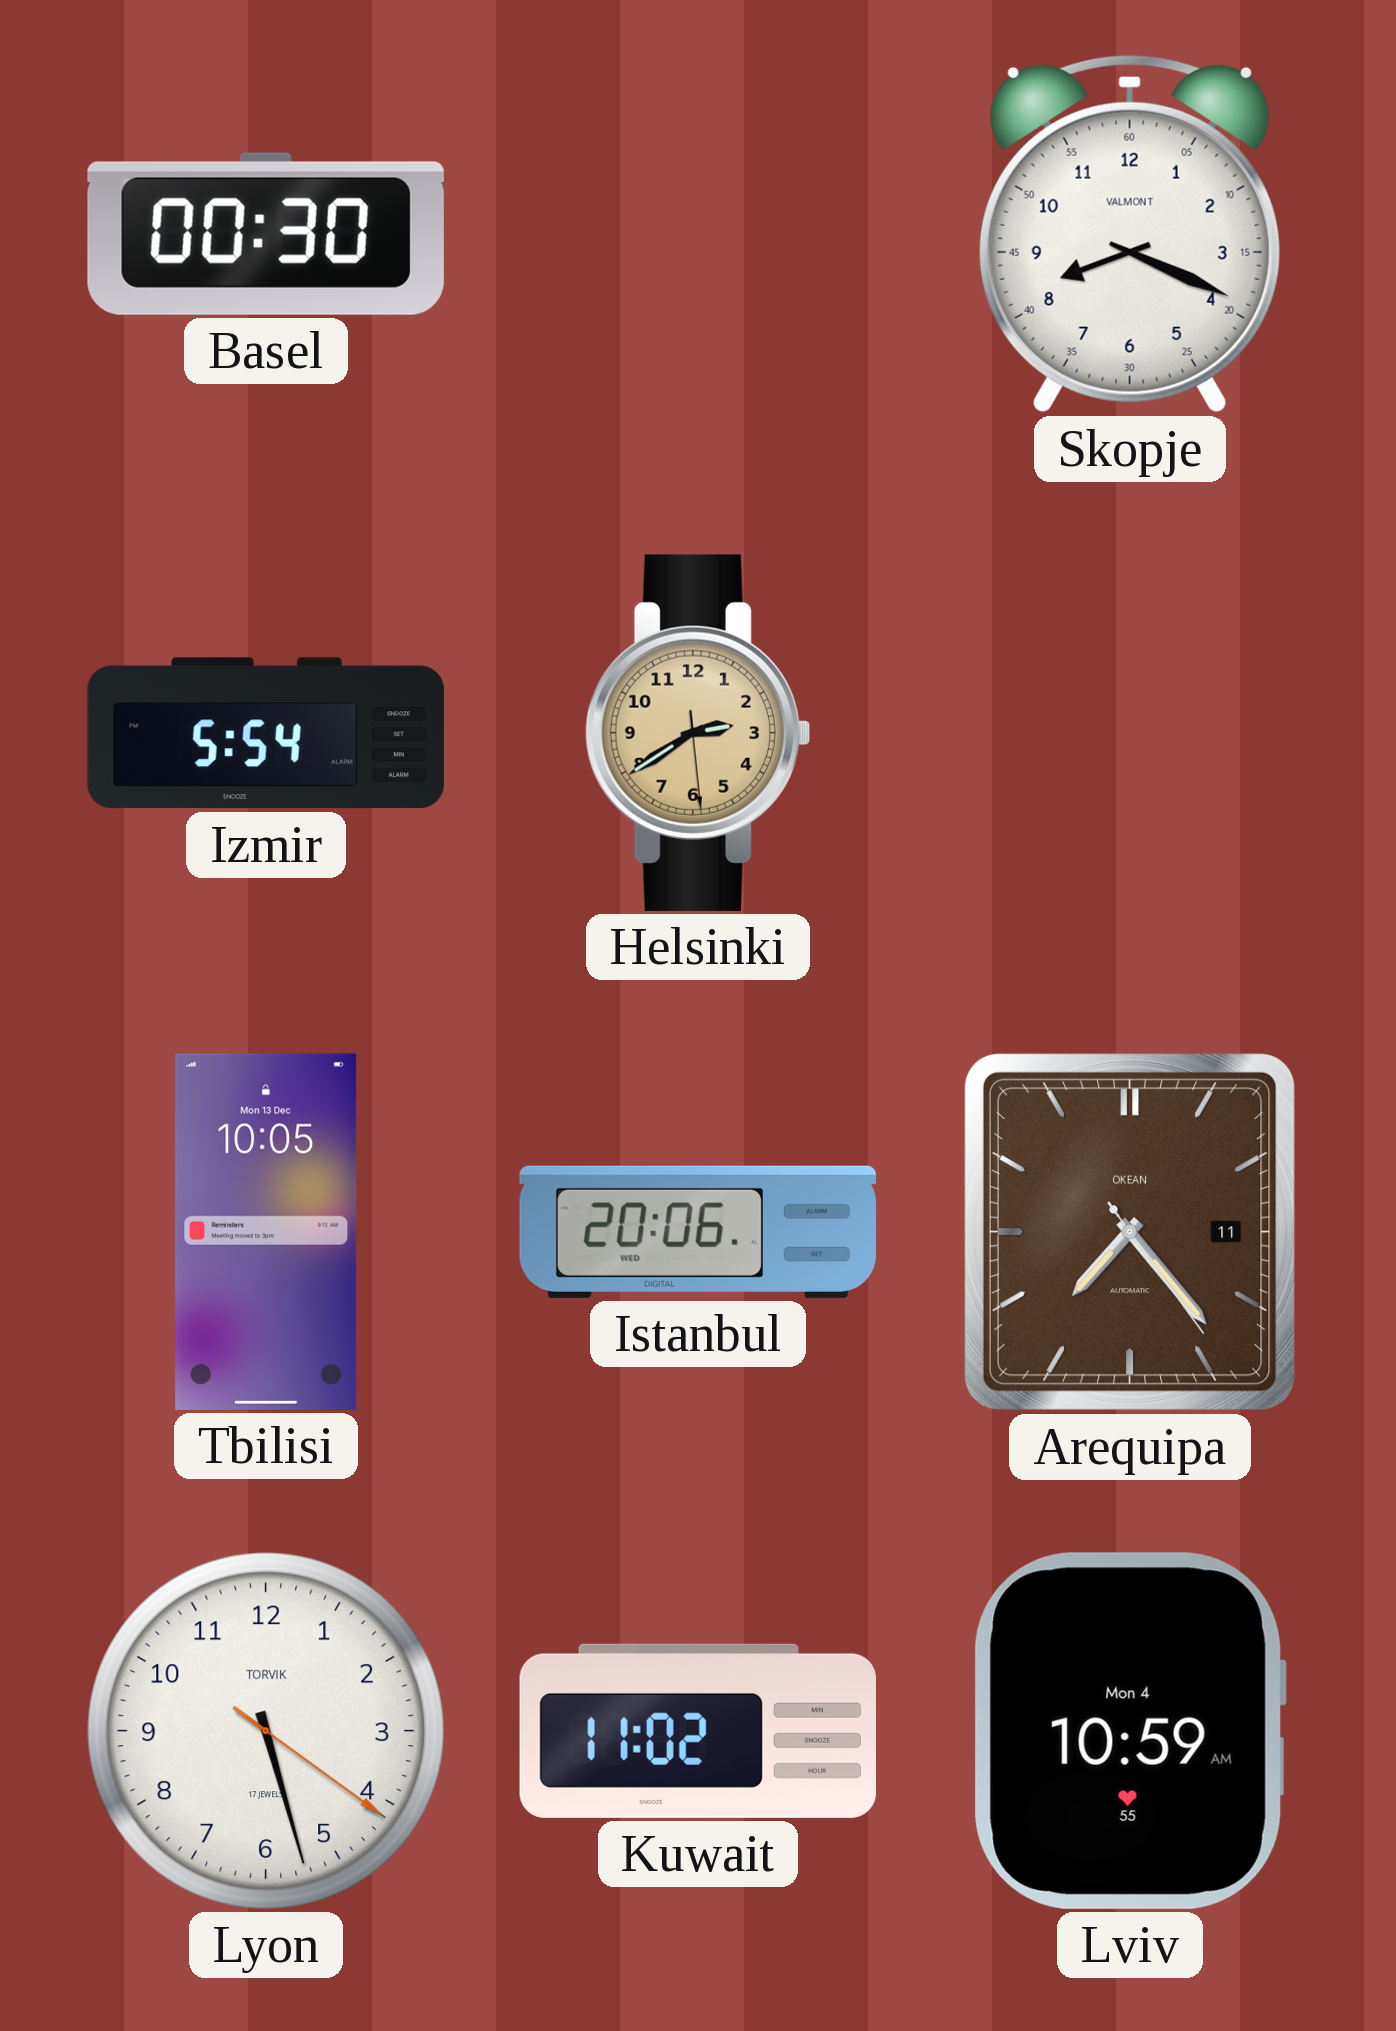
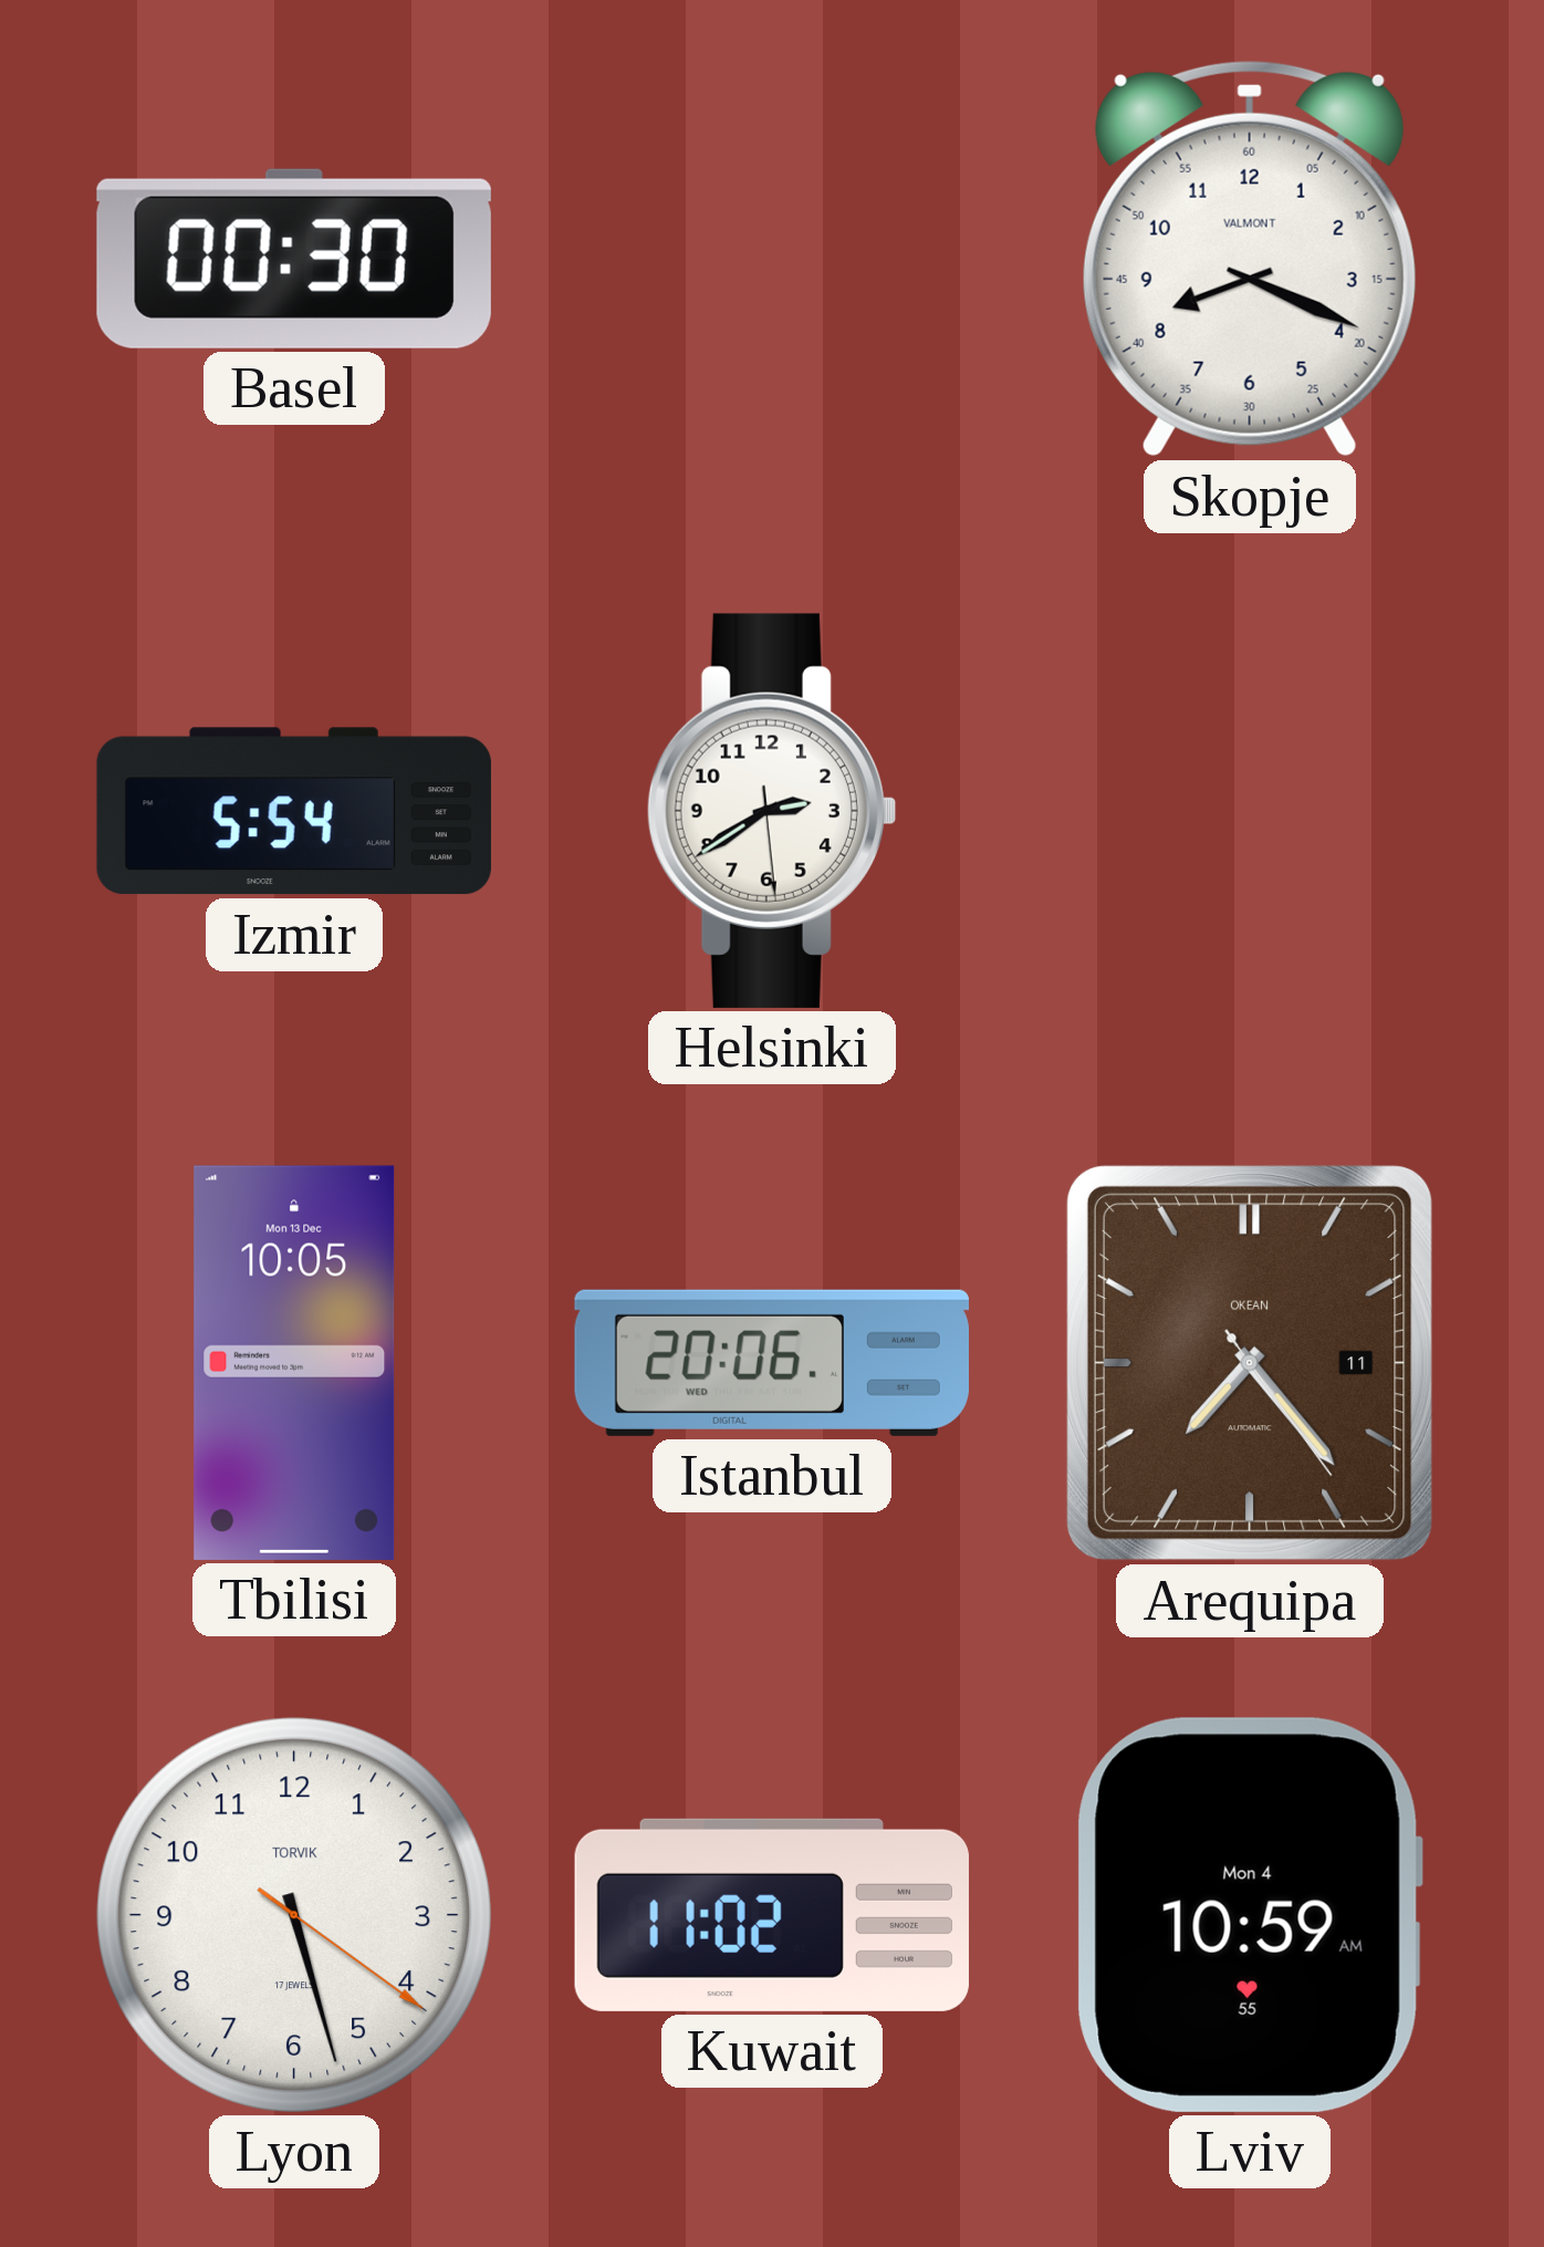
Helsinki dial: champagne -> white (771, 811)
